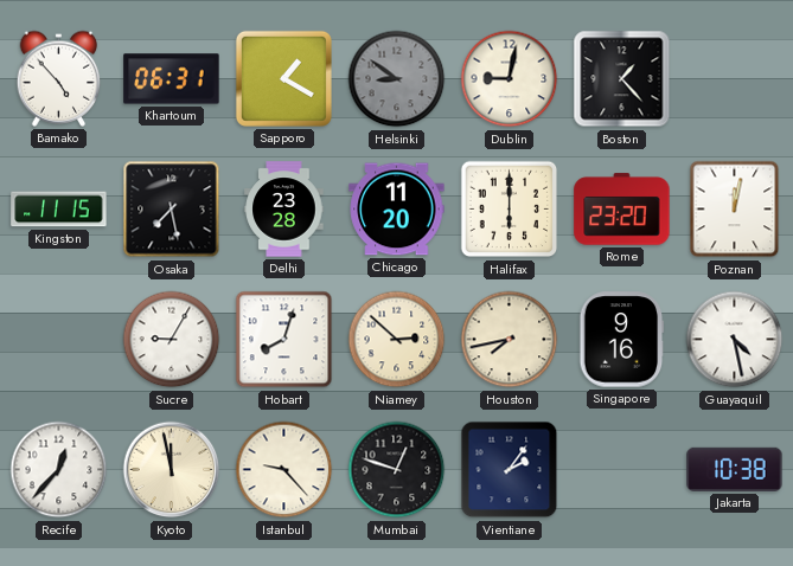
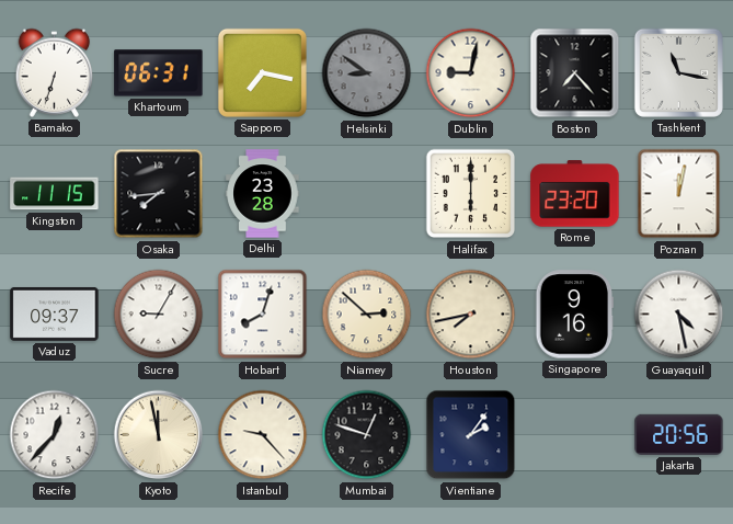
Bamako: 4:53 -> 6:33 (55, 72)
Sapporo: 1:20 -> 7:17 (262, 72)
Boston: 1:23 -> 7:23 (575, 73)
Tashkent: none -> 11:17 (678, 72)
Osaka: 7:28 -> 7:44 (159, 194)
Chicago: 11:20 -> none (397, 210)
Vaduz: none -> 09:37 (55, 314)
Jakarta: 10:38 -> 20:56 (679, 434)
